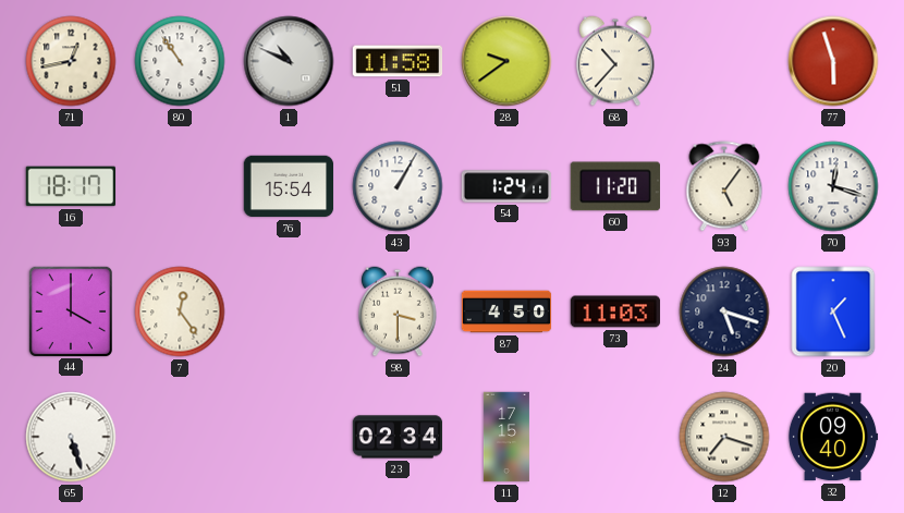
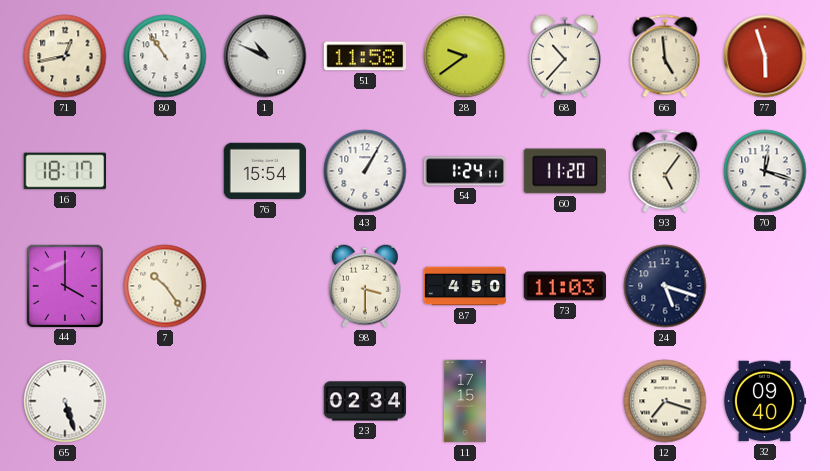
66: none -> 4:59 (665, 56)
7: 12:24 -> 10:24 (165, 286)
20: 1:26 -> none (833, 312)
